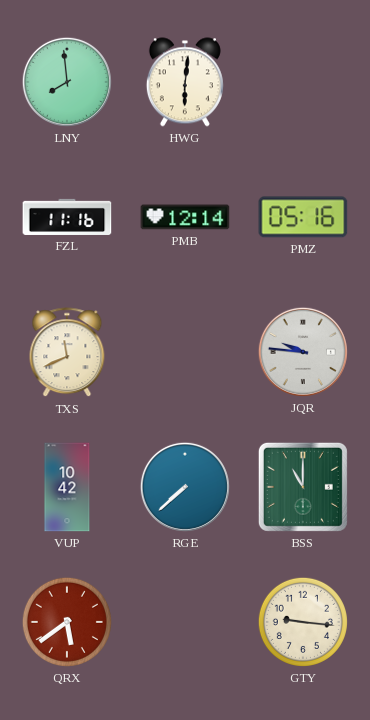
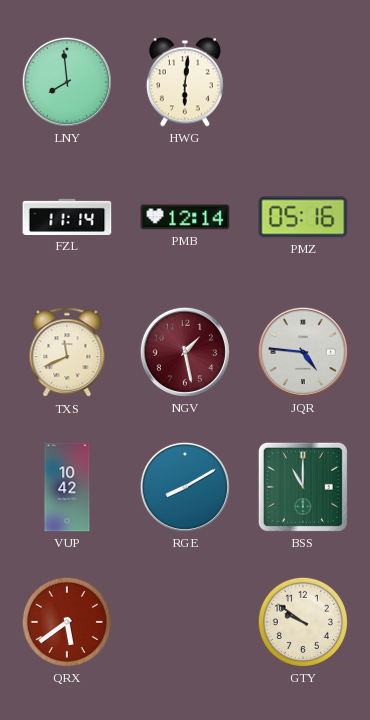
FZL: 11:16 -> 11:14 (67, 217)
NGV: none -> 1:28 (185, 352)
JQR: 9:46 -> 4:46 (303, 352)
RGE: 7:38 -> 8:10 (185, 487)
GTY: 9:16 -> 9:51 (303, 622)
